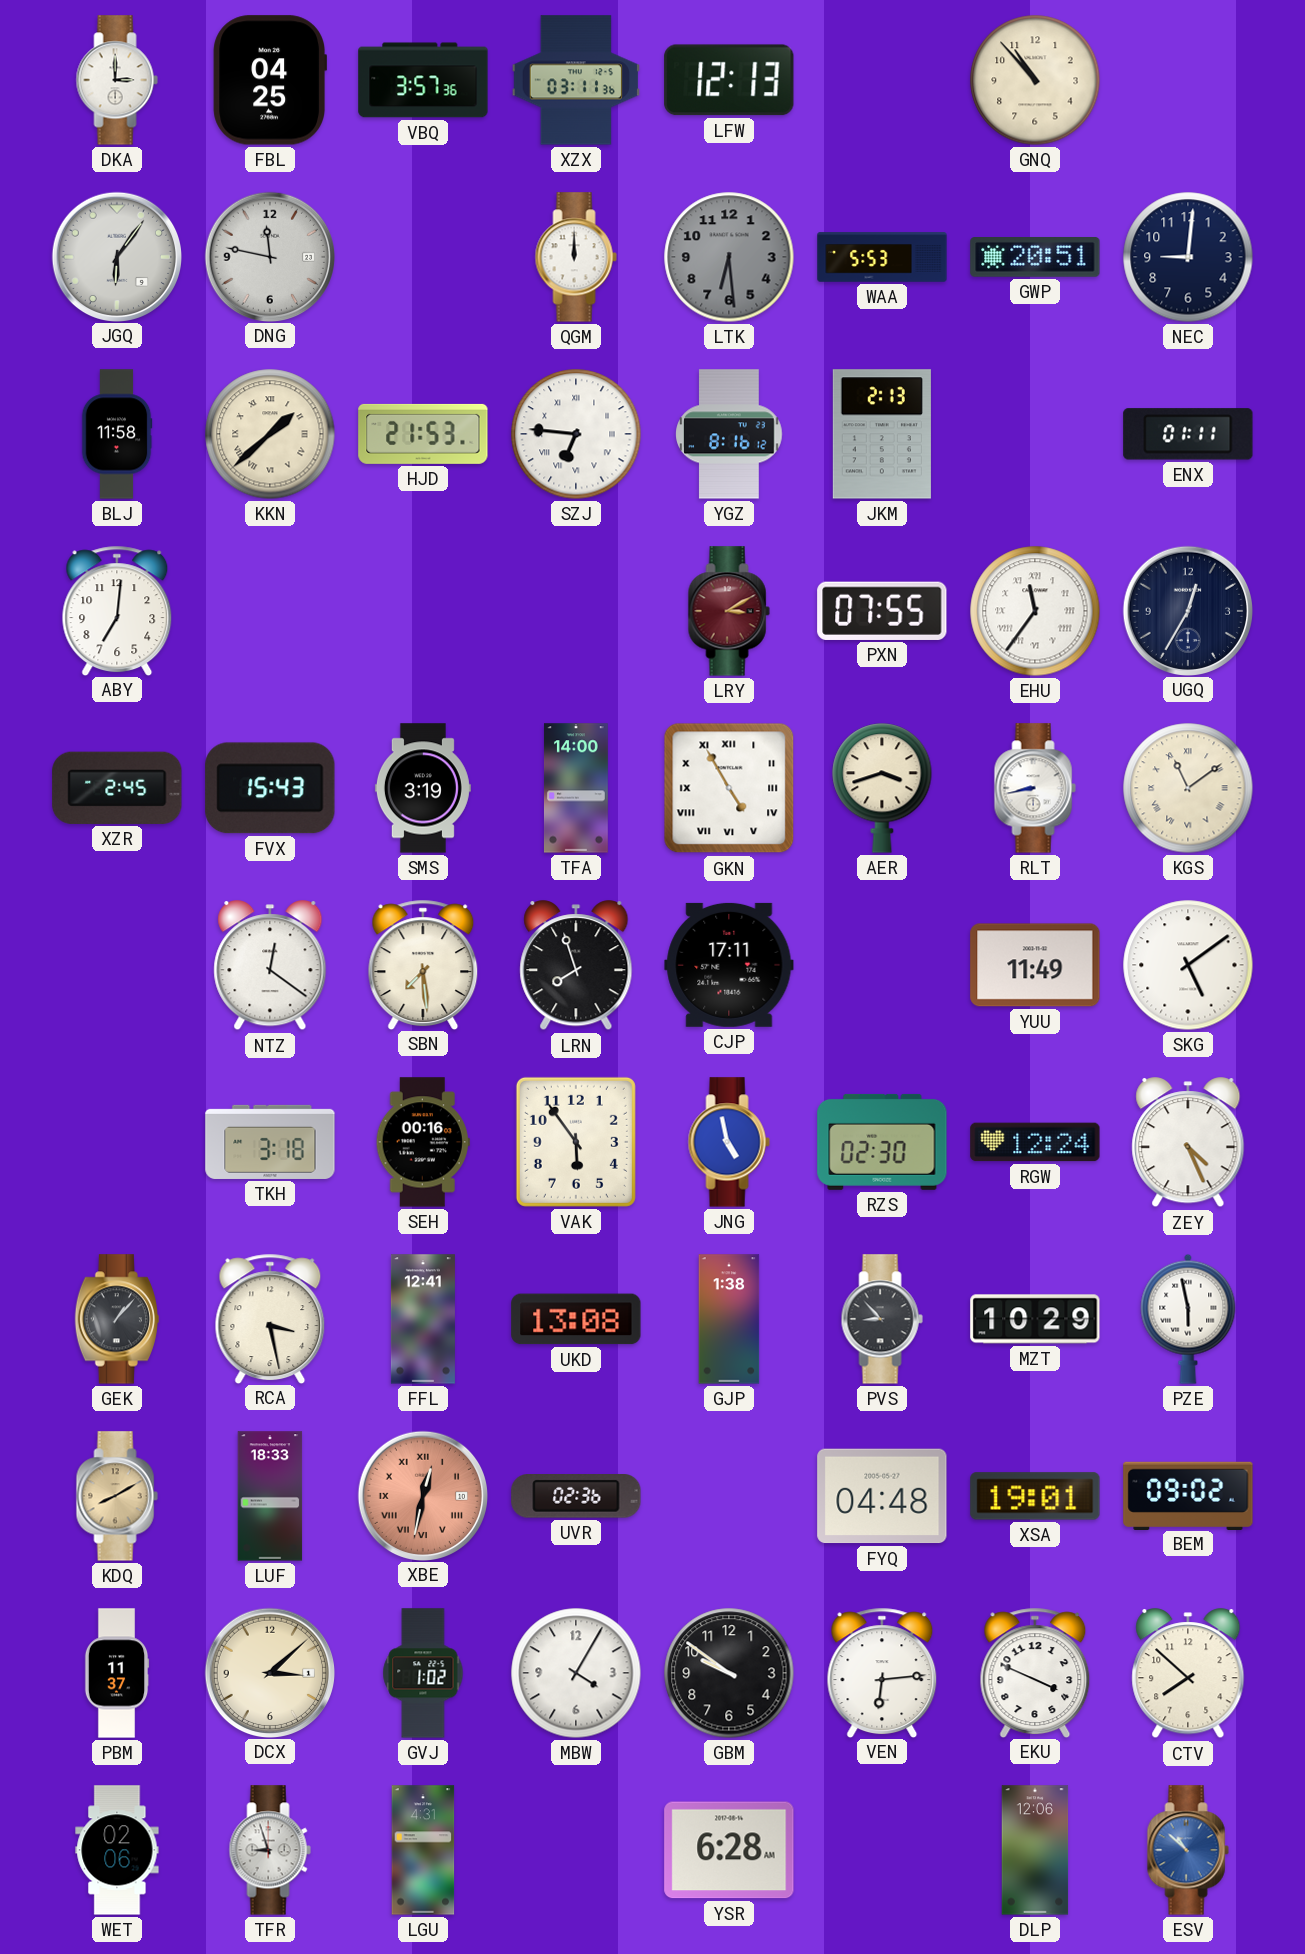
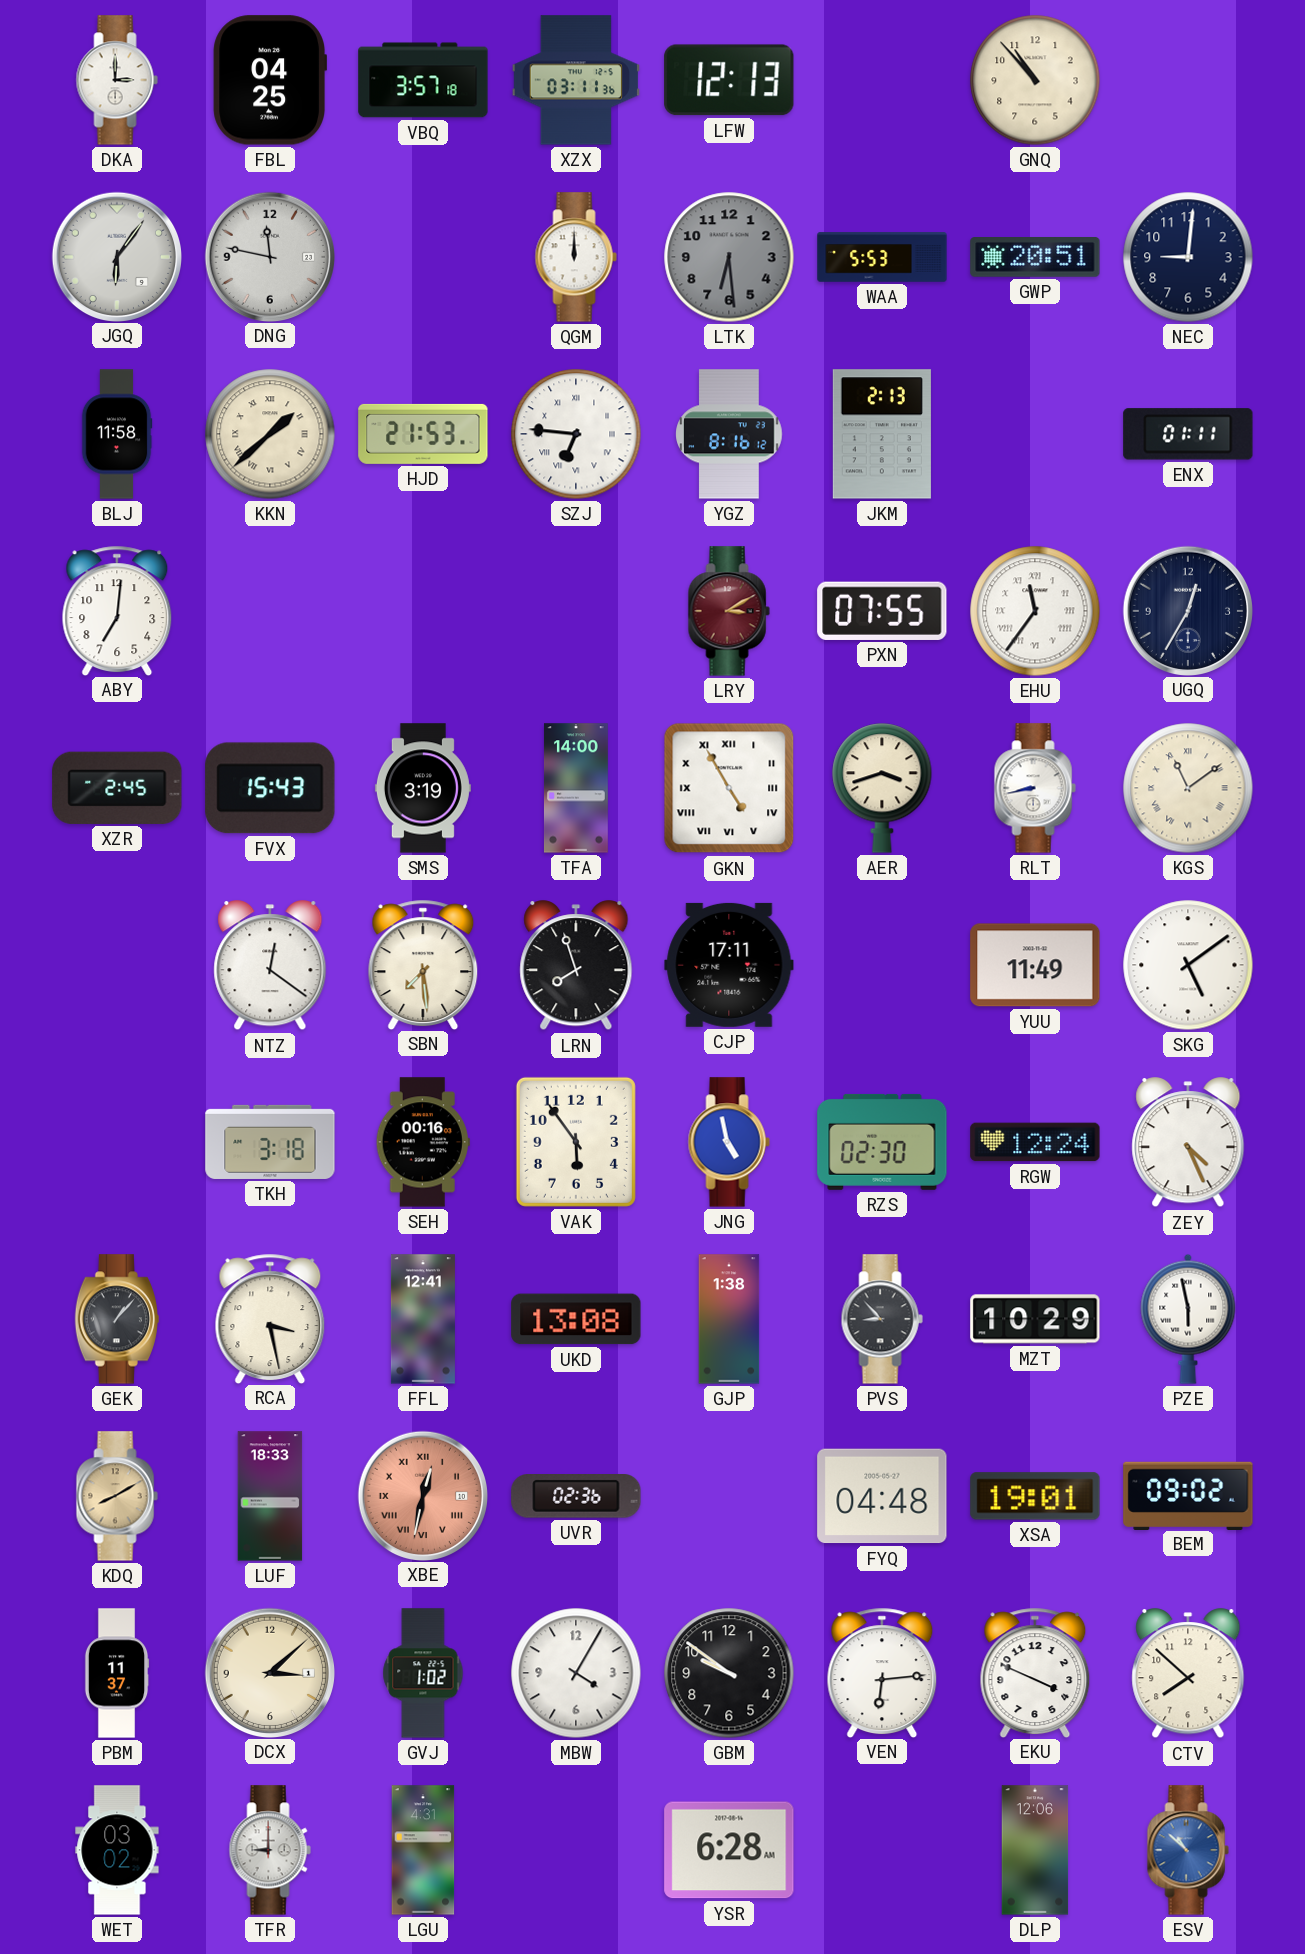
VBQ: 3:57:36 -> 3:57:18 (423, 80)
WET: 02:06 -> 03:02 (117, 1850)
TFR: 8:57 -> 9:00 (270, 1850)
